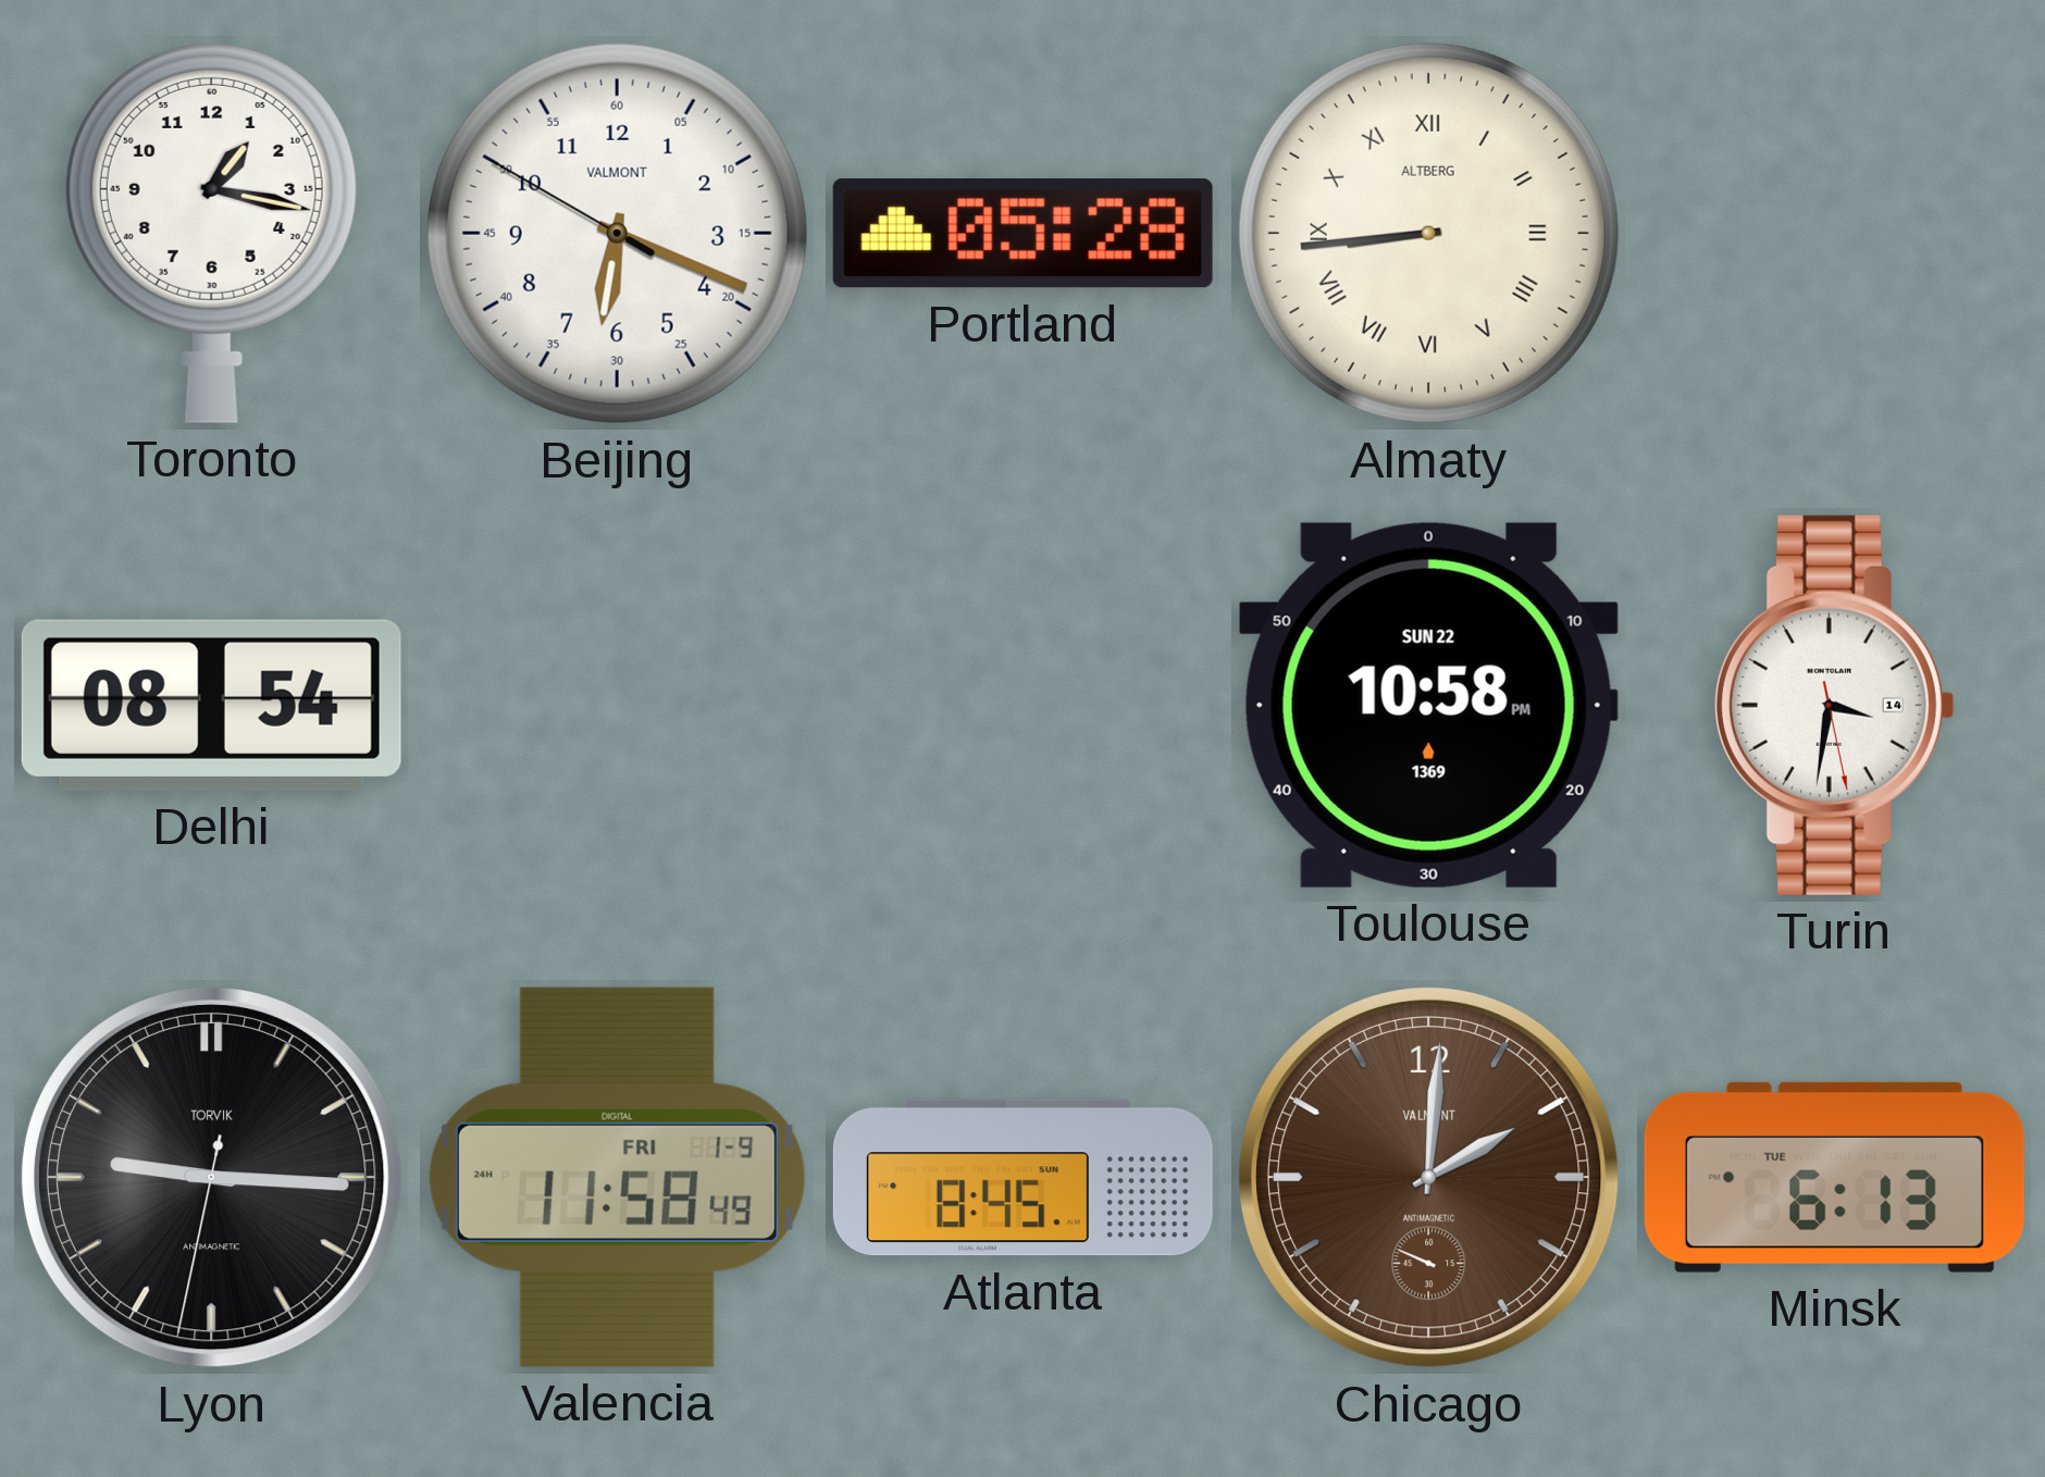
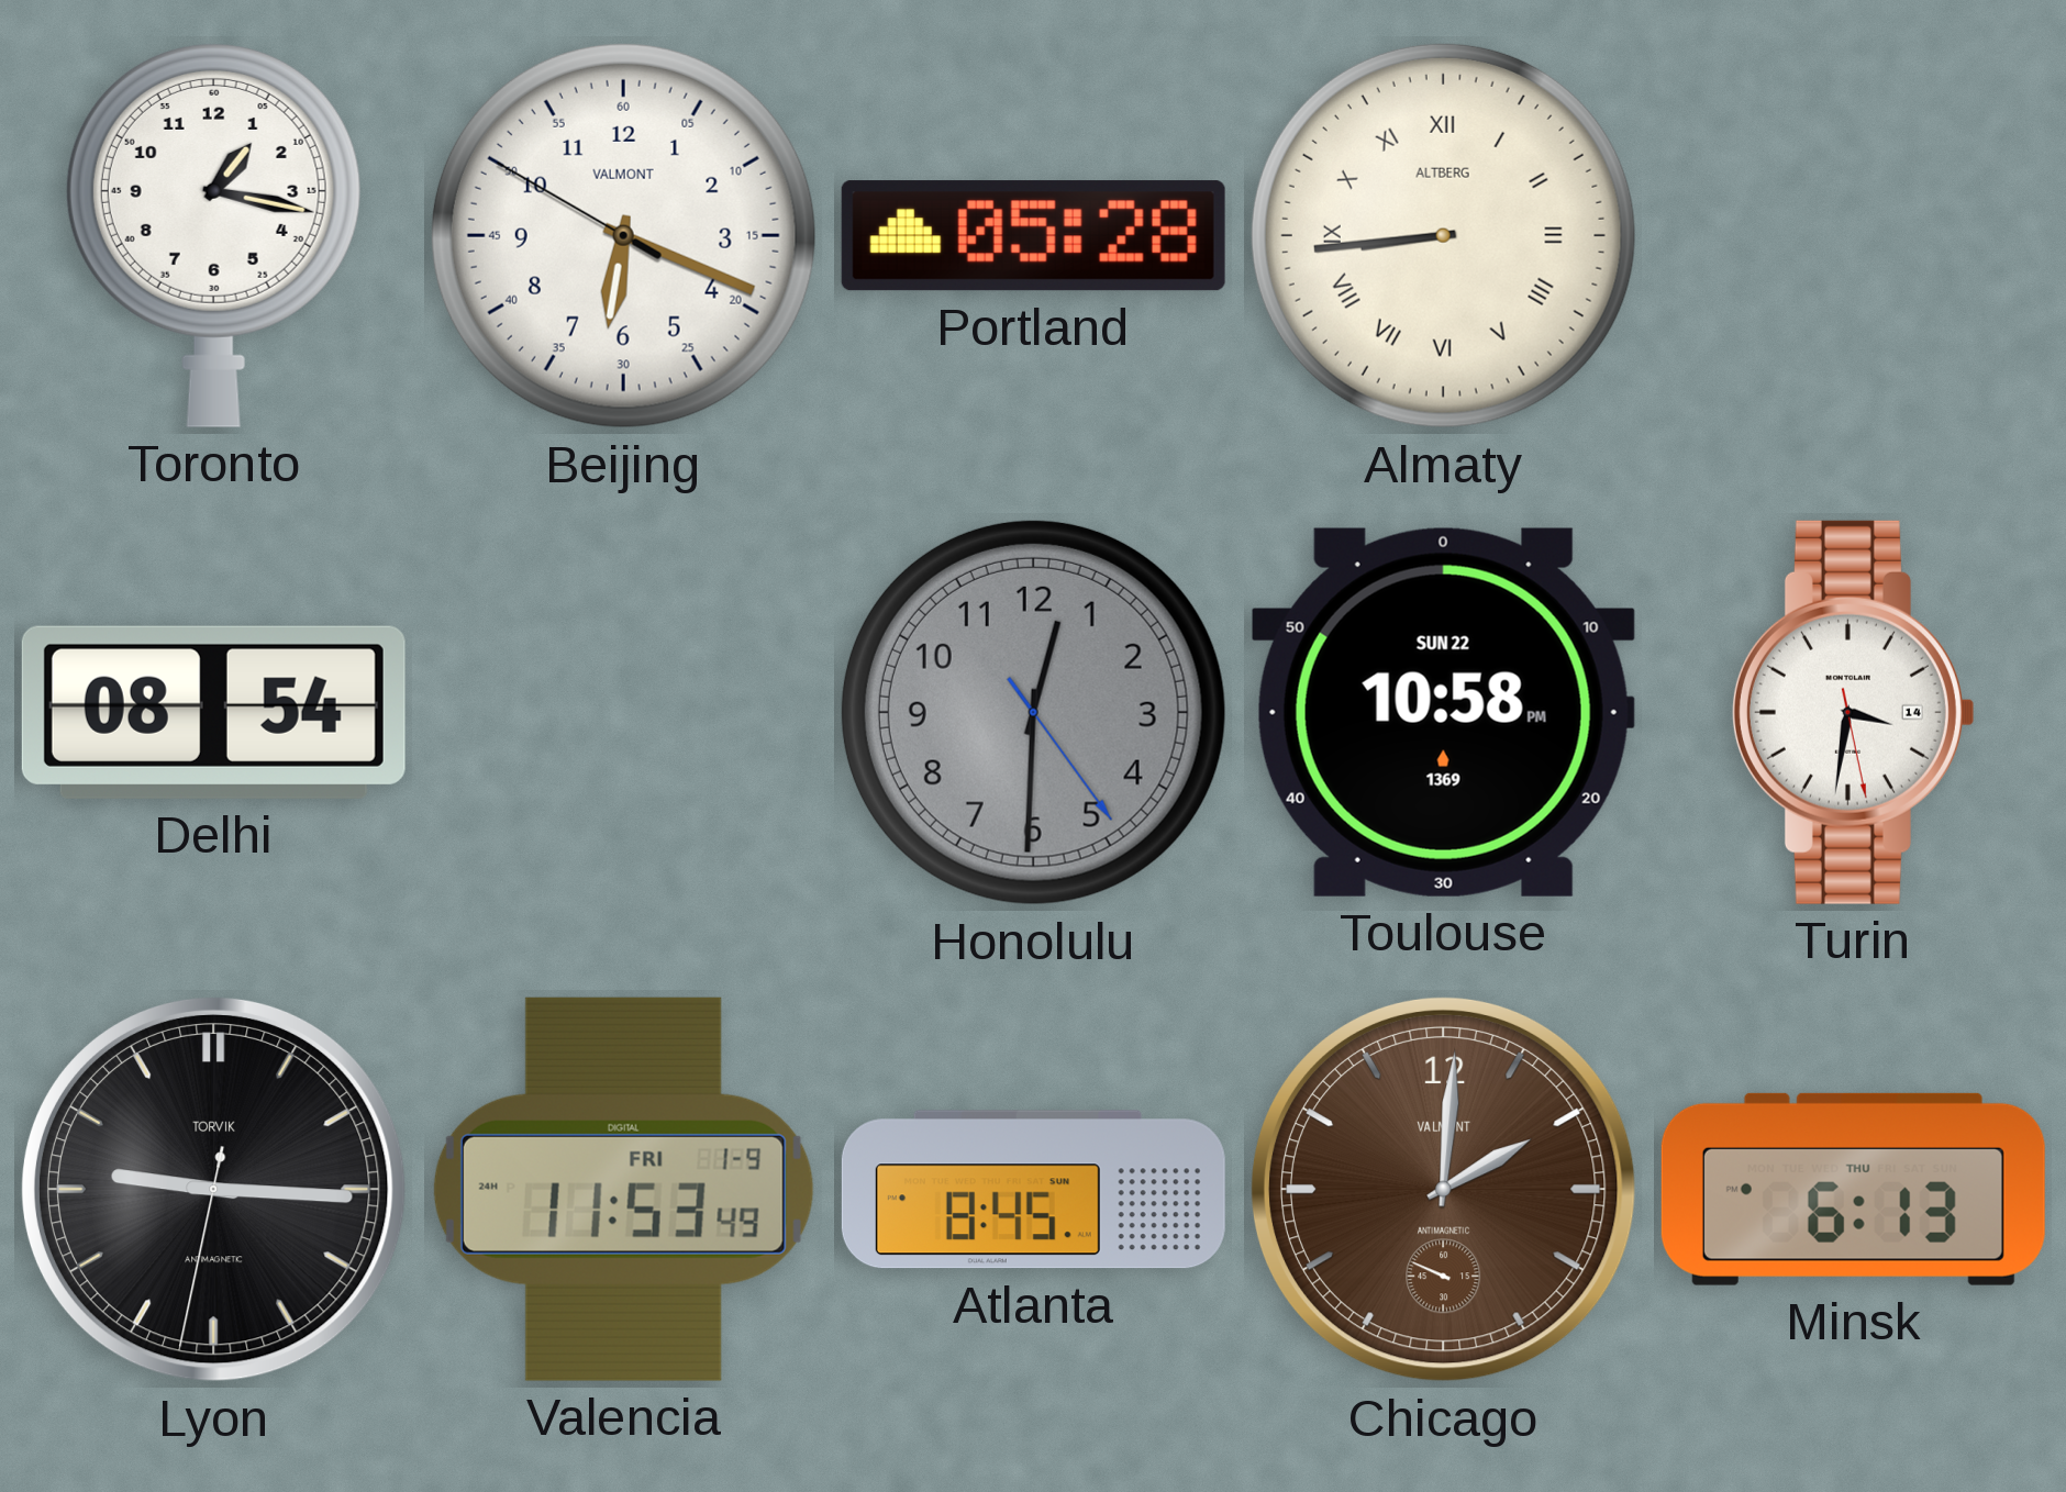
Honolulu: none -> 12:30 (1033, 712)
Valencia: 11:58 -> 11:53 (623, 1189)
Minsk date: TUE -> THU (1853, 1189)
